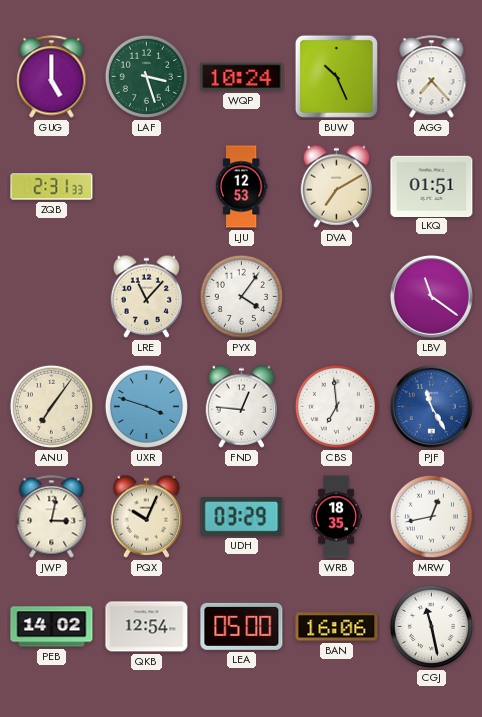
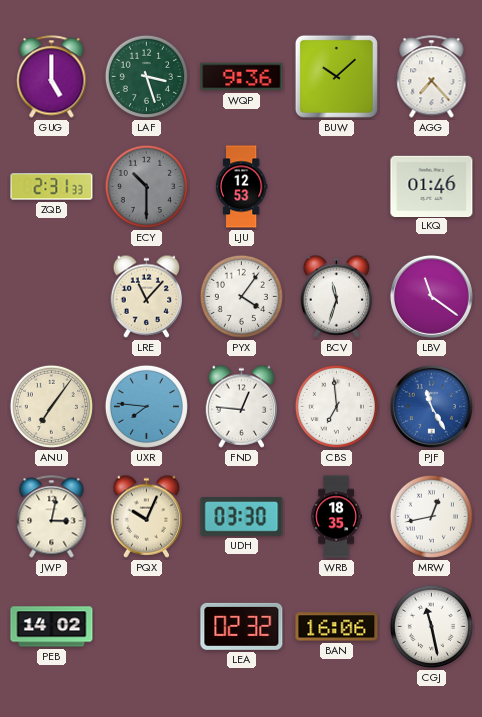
WQP: 10:24 -> 9:36 (242, 77)
BUW: 10:26 -> 10:08 (336, 76)
ECY: none -> 10:30 (146, 186)
DVA: 7:10 -> none (337, 186)
LKQ: 01:51 -> 01:46 (432, 186)
BCV: none -> 11:33 (337, 296)
UXR: 3:48 -> 7:46 (146, 406)
UDH: 03:29 -> 03:30 (242, 517)
QKB: 12:54 -> none (147, 627)
LEA: 05:00 -> 02:32 (242, 626)
